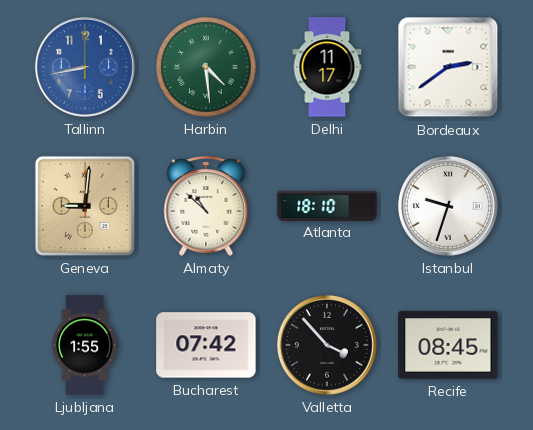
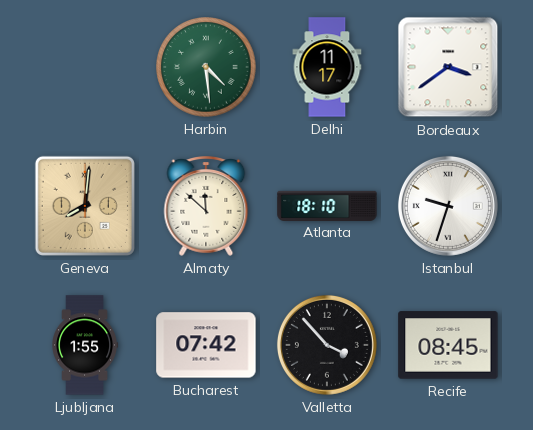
Tallinn: 8:43 -> none (85, 67)
Bordeaux: 2:39 -> 3:39 (448, 67)
Geneva: 9:01 -> 8:01 (85, 206)
Almaty: 10:52 -> 11:52 (206, 207)
